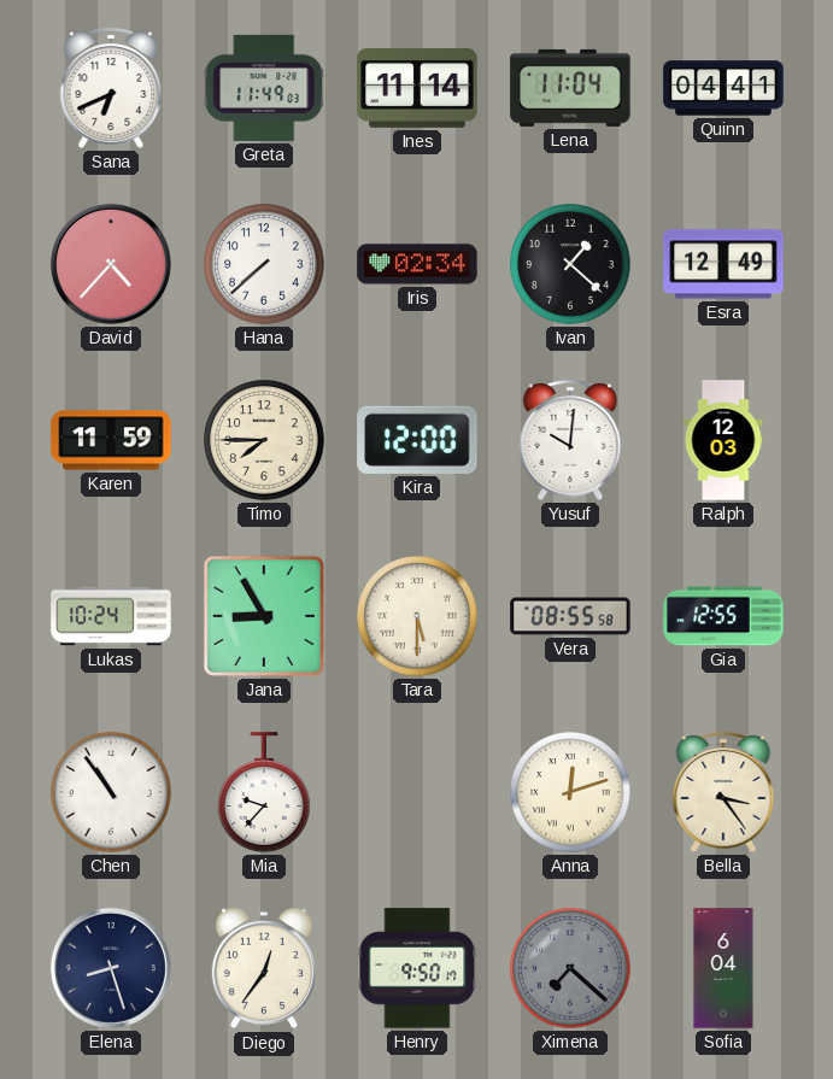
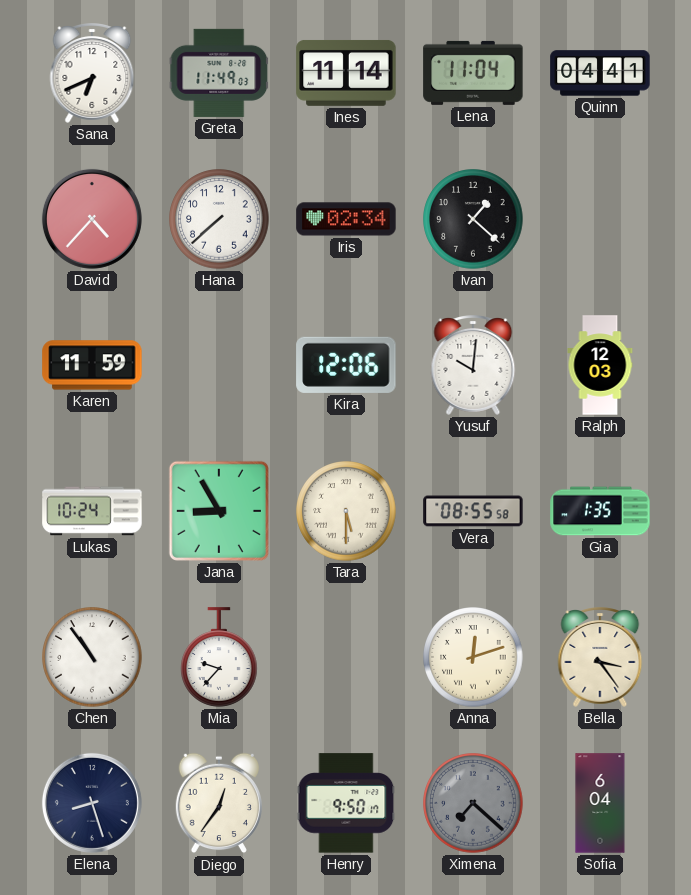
Esra: 12:49 -> none (723, 264)
Timo: 7:45 -> none (264, 440)
Kira: 12:00 -> 12:06 (346, 365)
Gia: 12:55 -> 1:35 (600, 511)
